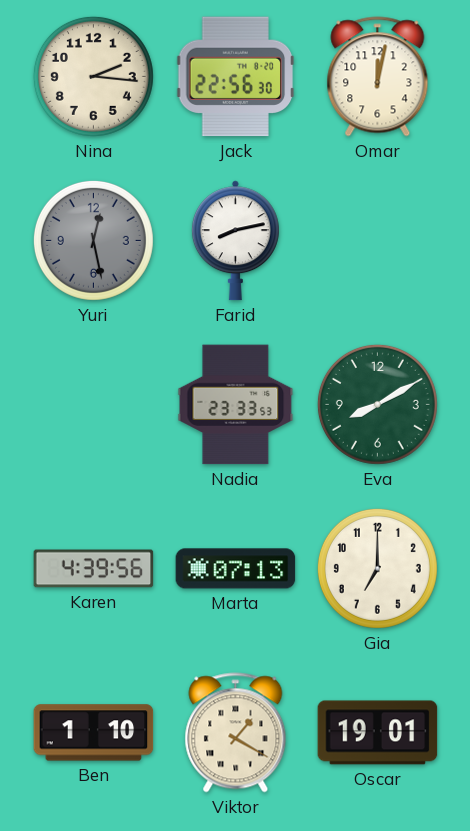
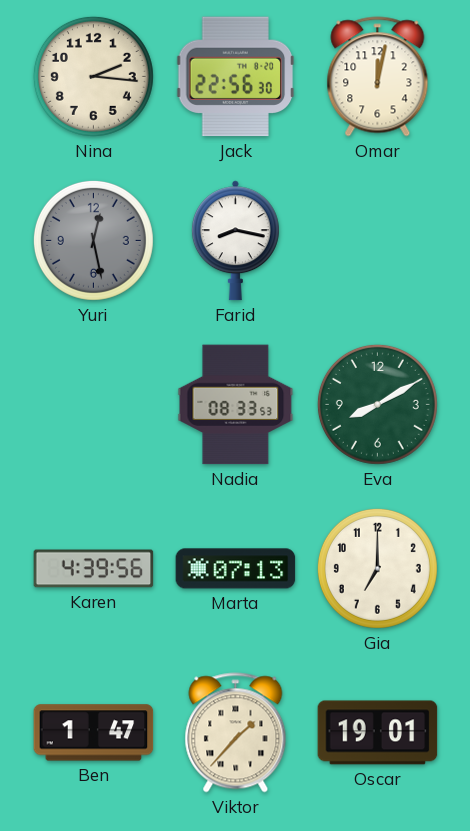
Farid: 8:13 -> 8:17 (235, 241)
Nadia: 23:33 -> 08:33 (236, 405)
Ben: 1:10 -> 1:47 (94, 733)
Viktor: 1:20 -> 1:37 (236, 733)
